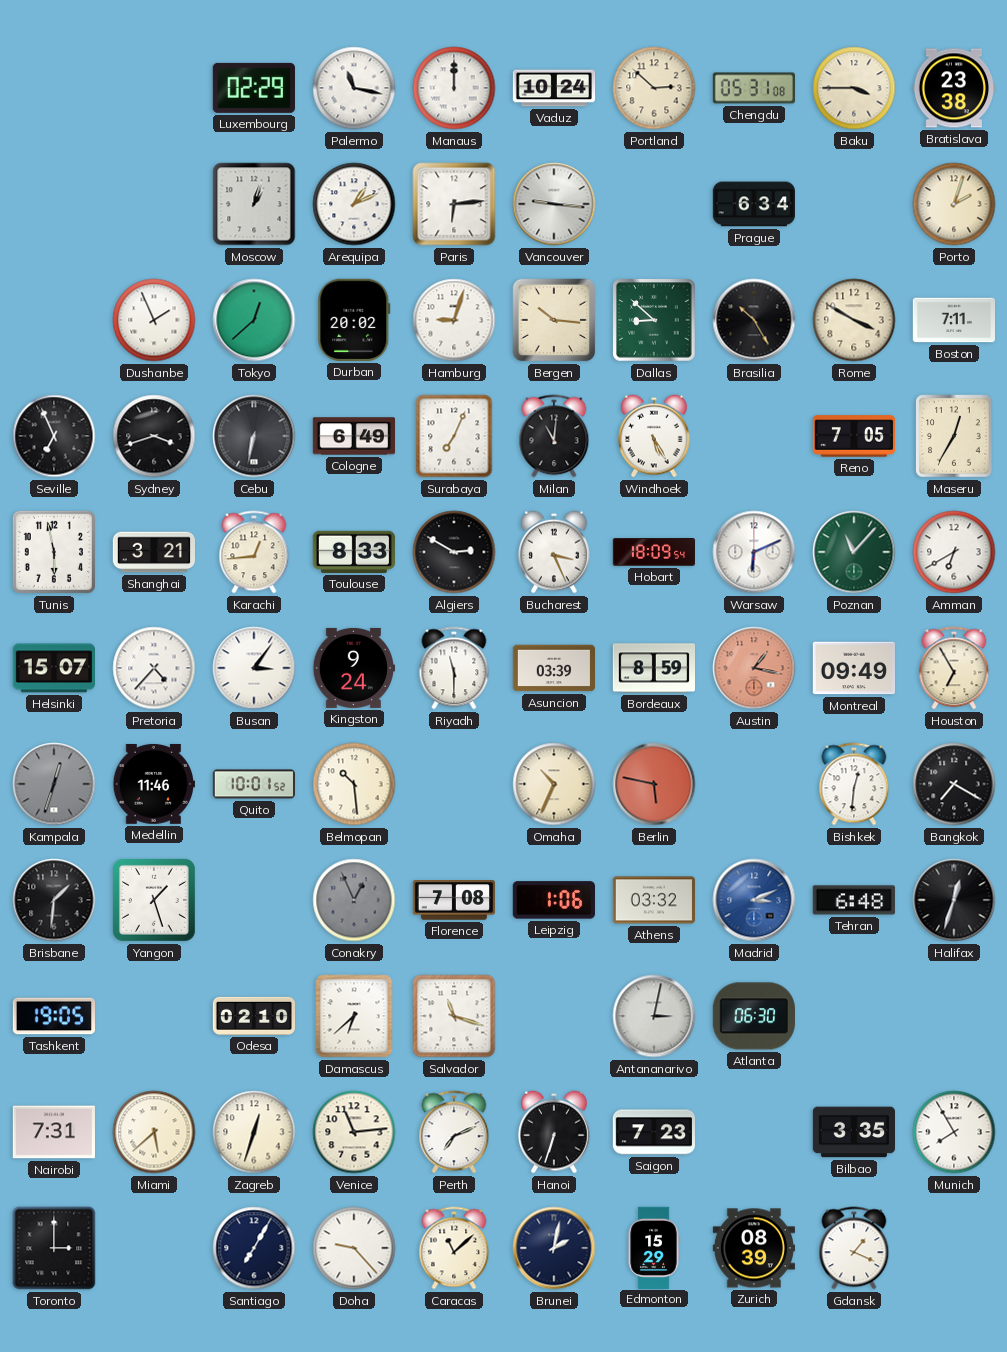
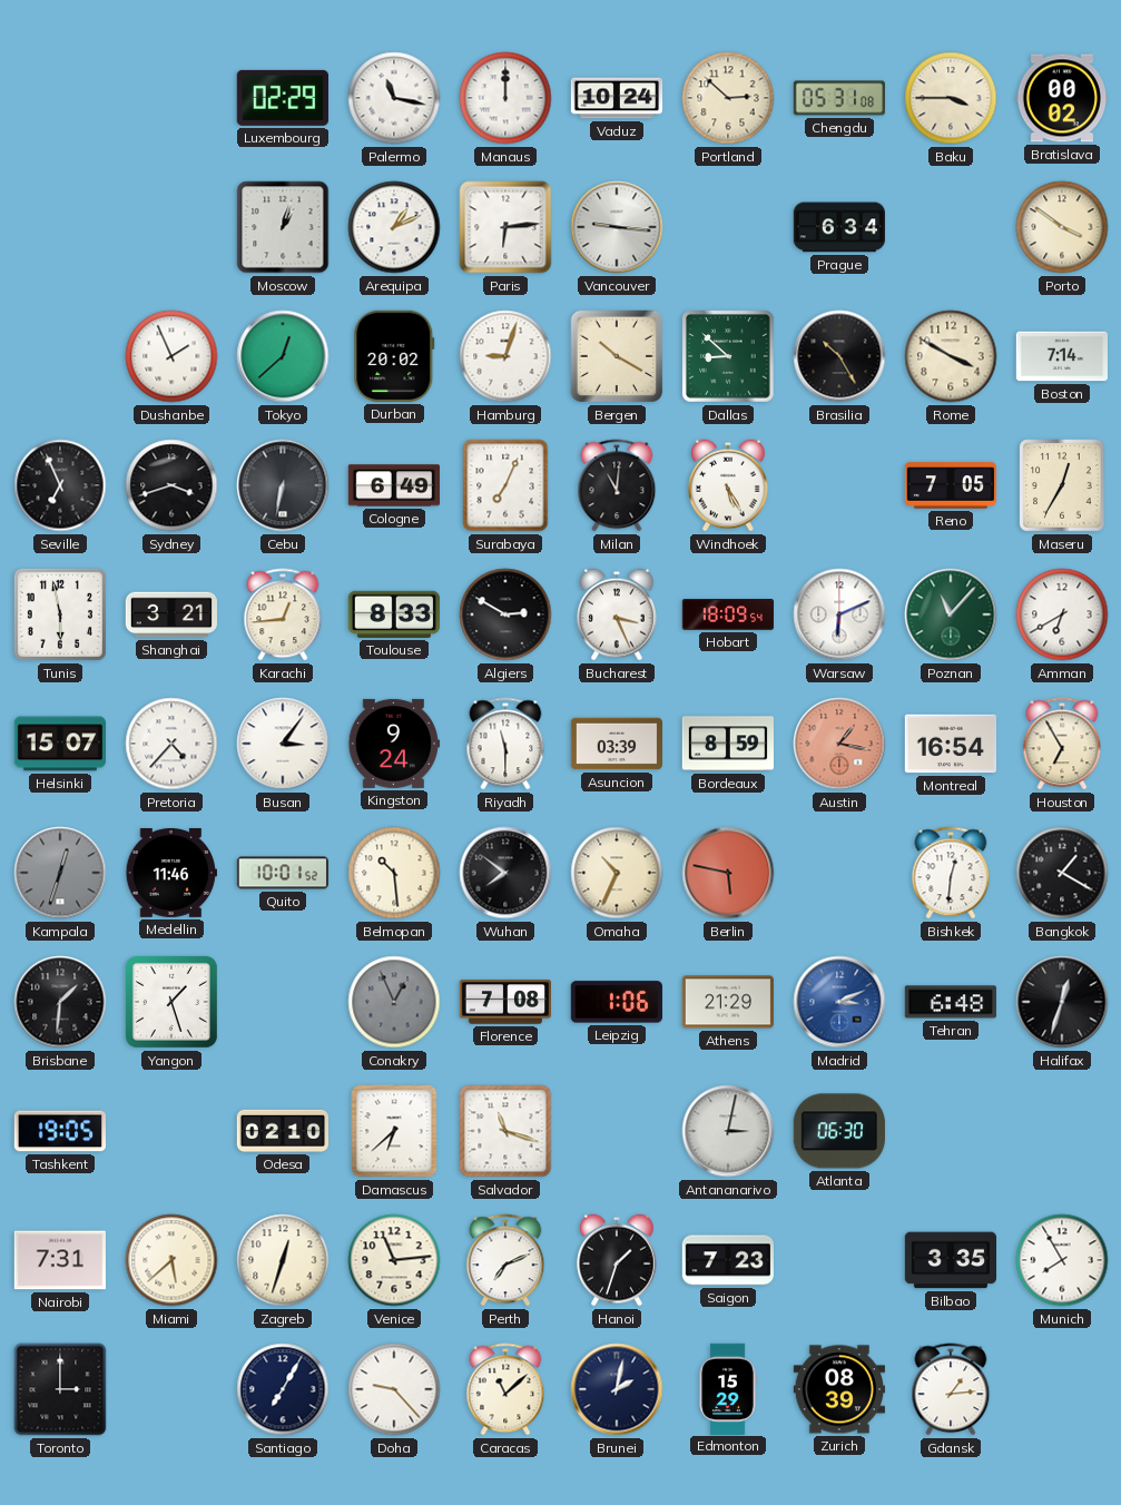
Bratislava: 23:38 -> 00:02 (1061, 98)
Porto: 2:03 -> 3:51 (1062, 227)
Bergen: 10:16 -> 10:20 (617, 356)
Boston: 7:11 -> 7:14 (1061, 356)
Montreal: 09:49 -> 16:54 (950, 744)
Wuhan: none -> 7:51 (505, 873)
Bangkok: 7:20 -> 1:20 (1062, 873)
Athens: 03:32 -> 21:29 (727, 1002)
Hanoi: 6:33 -> 1:33 (617, 1260)
Gdansk: 1:19 -> 1:14 (951, 1389)
